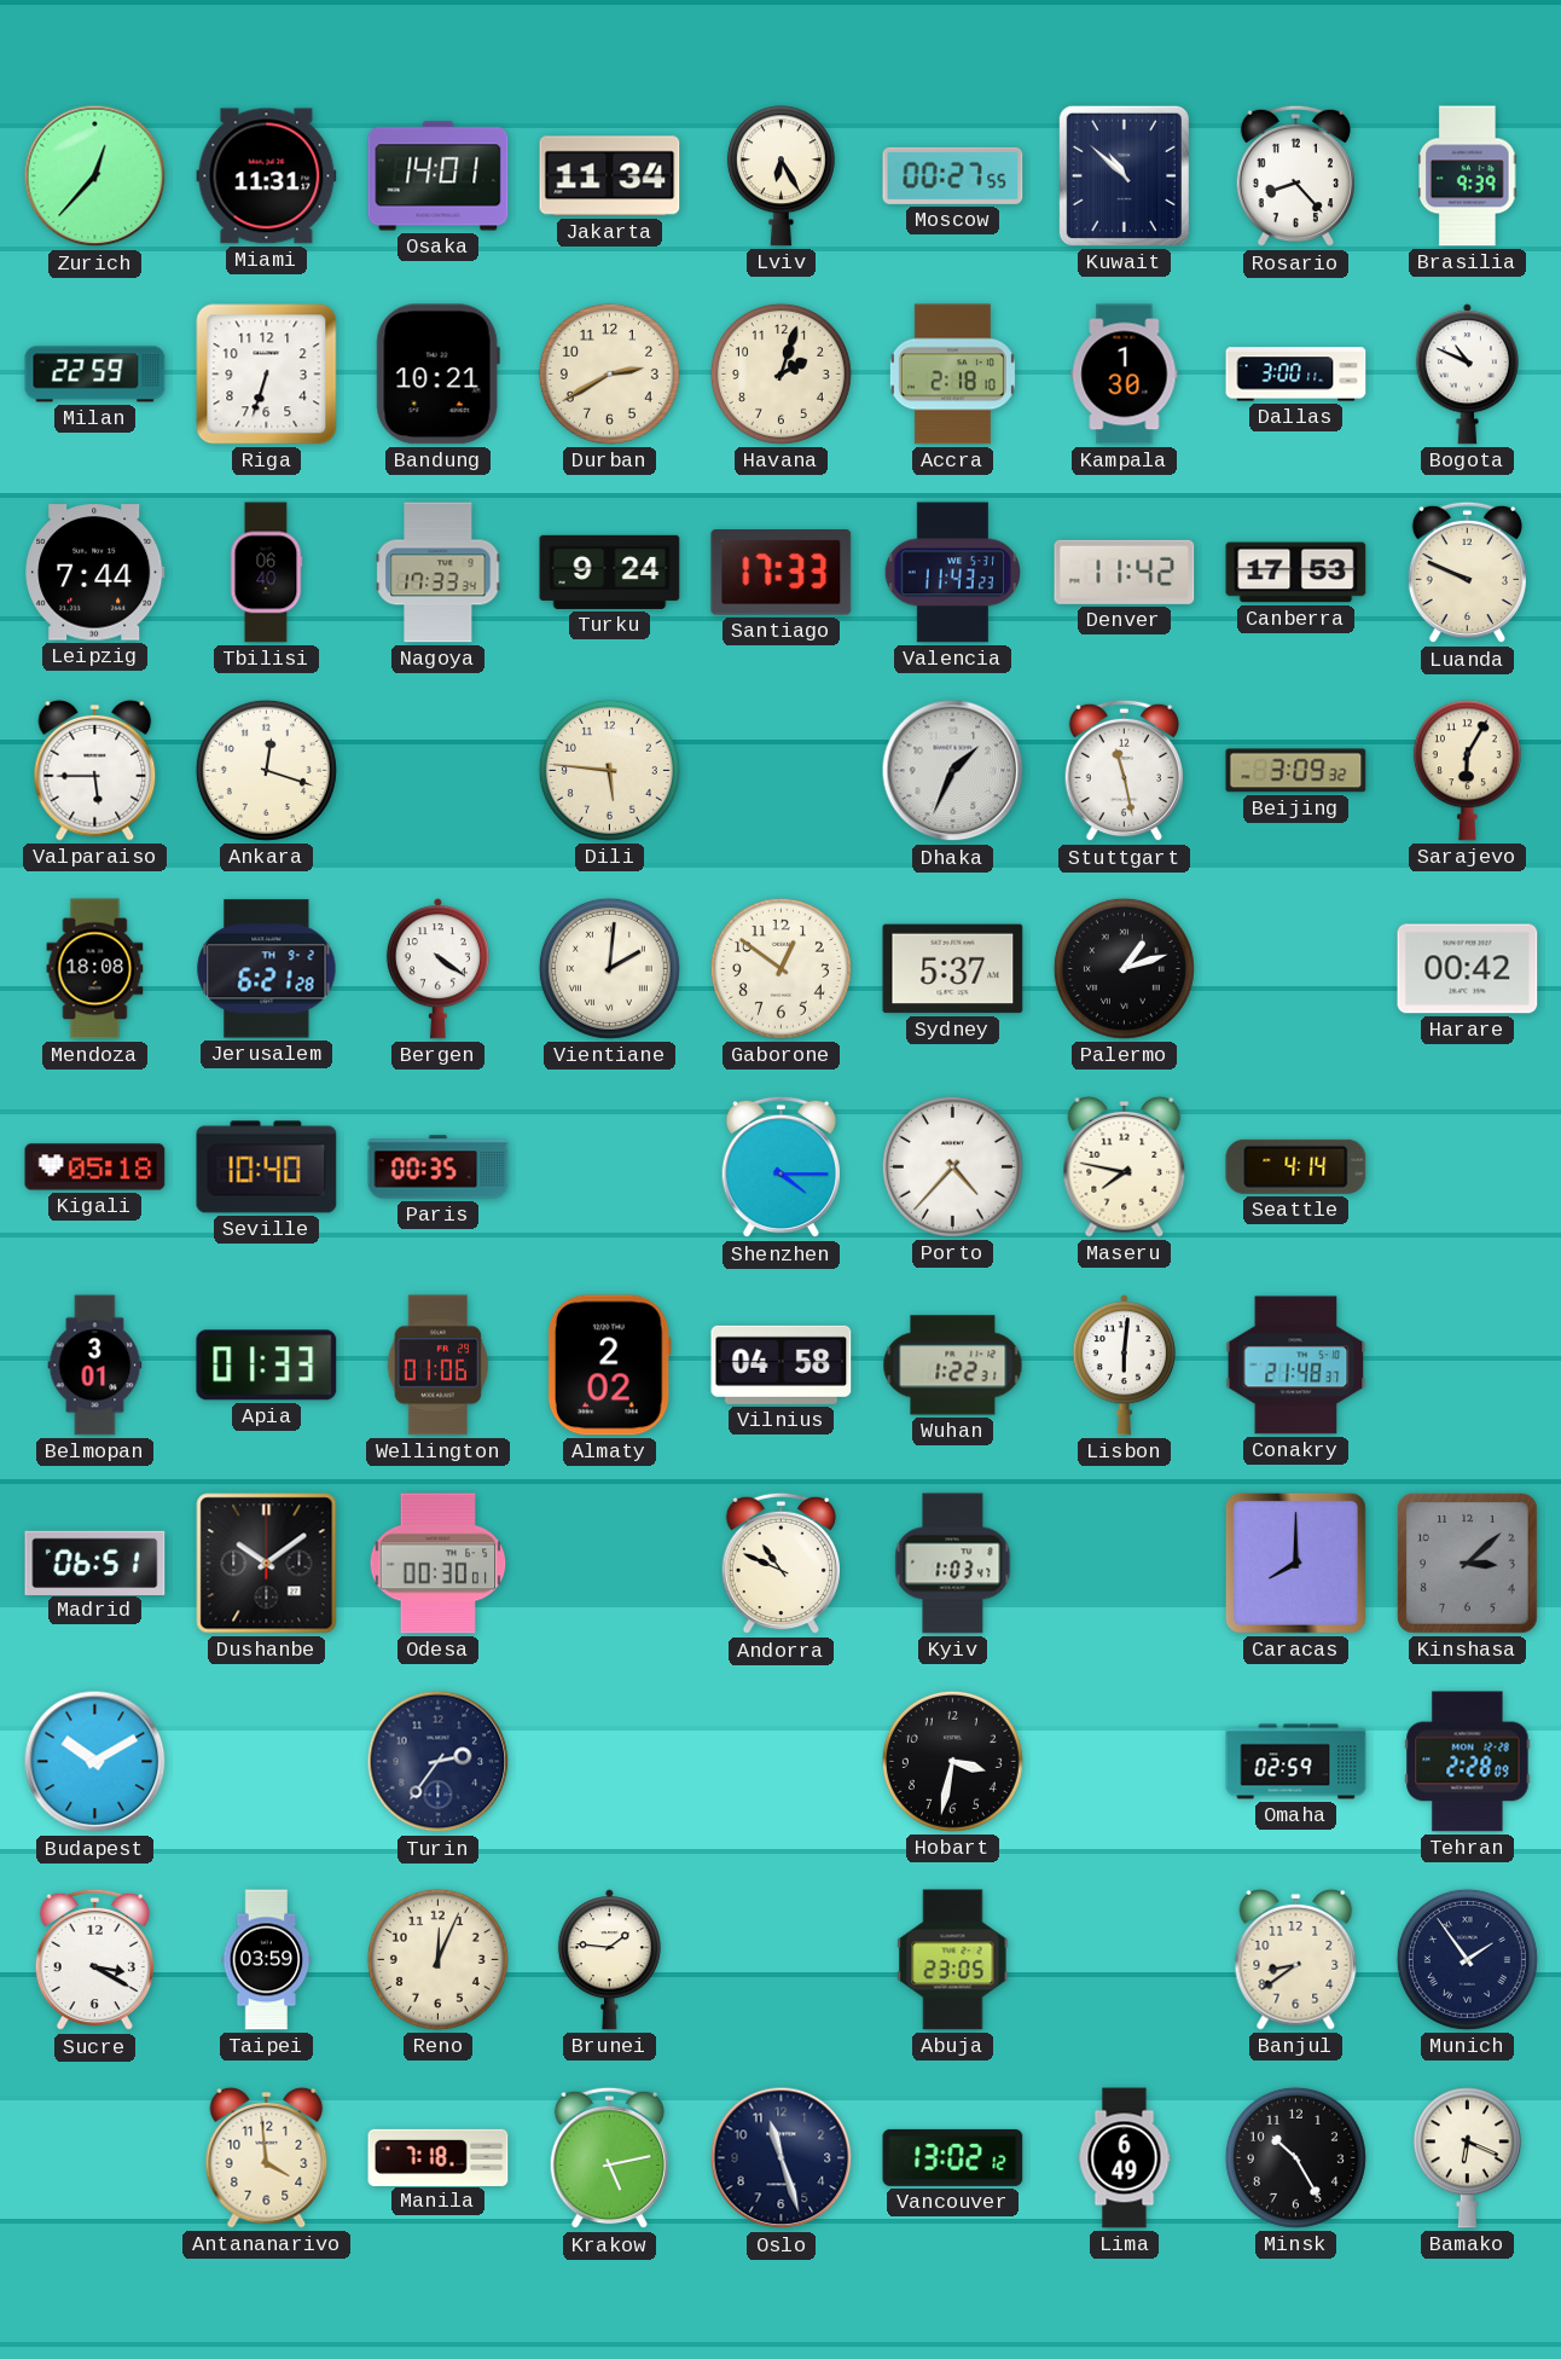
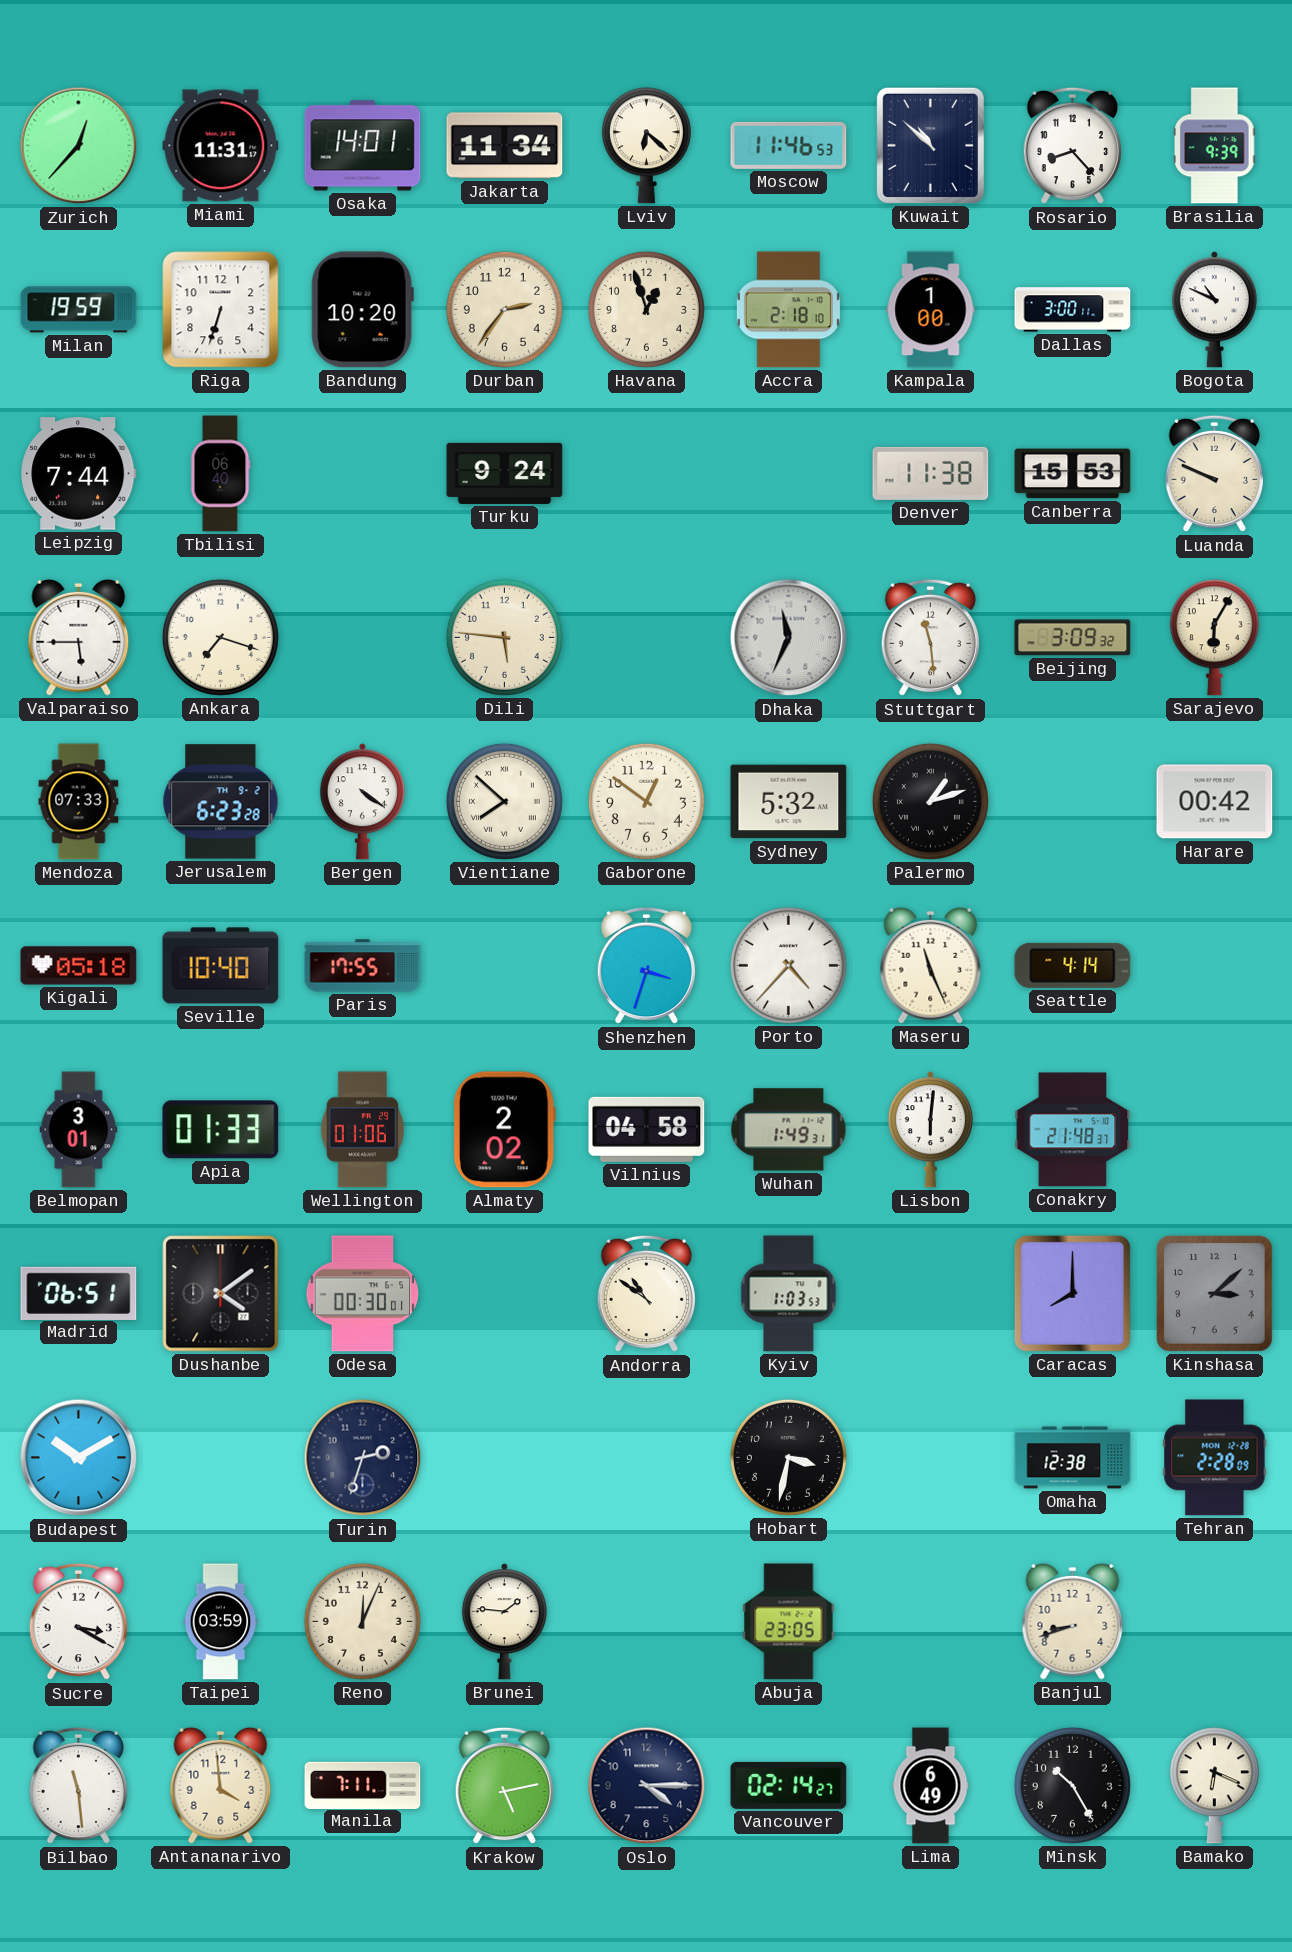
Lviv: 6:25 -> 6:22 (646, 146)
Moscow: 00:27 -> 11:46 (789, 145)
Milan: 22:59 -> 19:59 (79, 310)
Bandung: 10:21 -> 10:20 (362, 310)
Durban: 2:40 -> 2:36 (504, 309)
Havana: 2:03 -> 12:57 (646, 309)
Kampala: 1:30 -> 1:00 (931, 310)
Nagoya: 17:33 -> none (439, 573)
Santiago: 17:33 -> none (782, 573)
Valencia: 11:43 -> none (952, 573)
Denver: 11:42 -> 11:38 (931, 473)
Canberra: 17:53 -> 15:53 (1073, 474)
Ankara: 12:18 -> 7:18 (220, 637)
Dhaka: 1:34 -> 11:34 (789, 638)
Stuttgart: 11:28 -> 11:29 (930, 638)
Mendoza: 18:08 -> 07:33 (79, 802)
Jerusalem: 6:21 -> 6:23 (221, 802)
Vientiane: 2:01 -> 7:52 (504, 801)
Sydney: 5:37 -> 5:32 (789, 802)
Paris: 00:35 -> 17:55 (363, 966)
Shenzhen: 4:15 -> 3:33 (646, 966)
Maseru: 7:47 -> 11:26 (931, 965)
Wuhan: 1:22 -> 1:49 (789, 1130)
Dushanbe: 10:09 -> 4:09 (221, 1294)
Andorra: 10:49 -> 10:51 (646, 1294)
Kyiv: 1:03:47 -> 1:03:53 (789, 1294)
Turin: 2:36 -> 2:33 (363, 1458)
Omaha: 02:59 -> 12:38 (1073, 1458)
Banjul: 8:39 -> 8:42 (1073, 1621)
Munich: 1:54 -> none (1467, 1959)
Bilbao: none -> 11:29 (78, 1786)
Manila: 7:18 -> 7:11 (363, 1785)
Oslo: 11:27 -> 4:15 (647, 1786)
Vancouver: 13:02 -> 02:14 (789, 1785)
